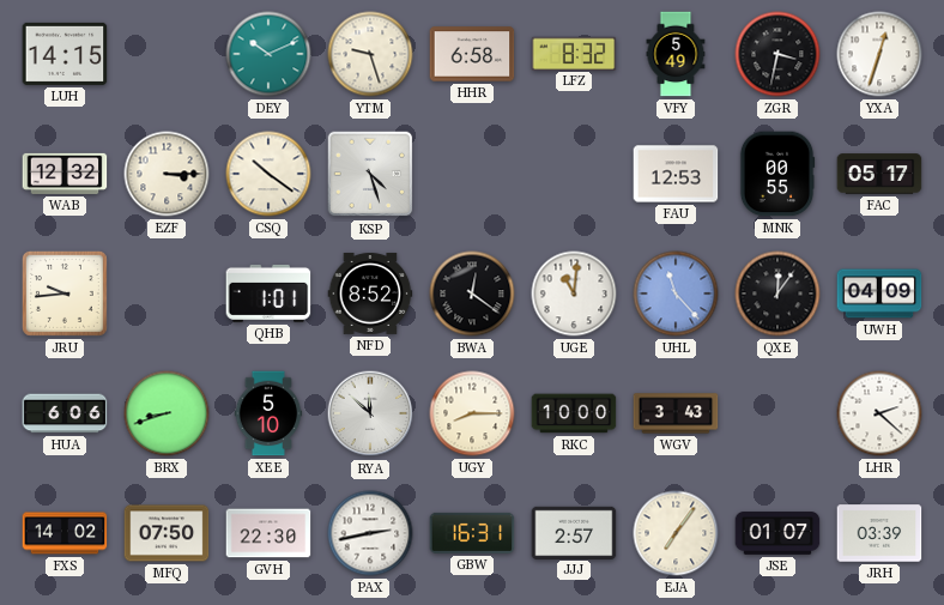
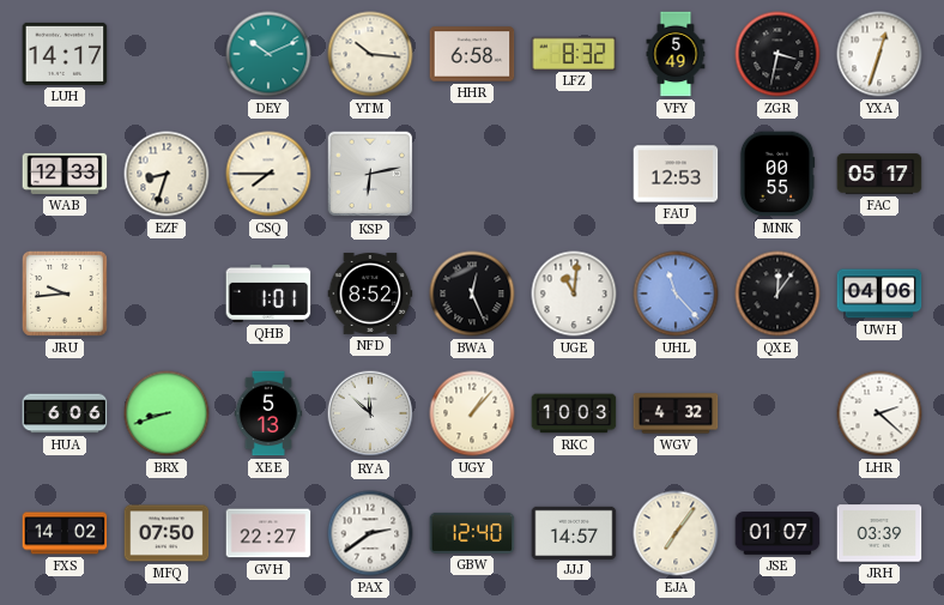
LUH: 14:15 -> 14:17 (65, 54)
YTM: 9:27 -> 10:16 (370, 54)
WAB: 12:32 -> 12:33 (65, 174)
EZF: 3:15 -> 8:33 (167, 174)
CSQ: 10:21 -> 7:45 (268, 174)
KSP: 4:27 -> 6:13 (370, 174)
BWA: 12:21 -> 12:26 (472, 294)
UWH: 04:09 -> 04:06 (879, 294)
XEE: 5:10 -> 5:13 (268, 413)
UGY: 8:15 -> 1:07 (472, 413)
RKC: 10:00 -> 10:03 (574, 413)
WGV: 3:43 -> 4:32 (676, 413)
GVH: 22:30 -> 22:27 (268, 533)
PAX: 2:43 -> 2:39 (370, 533)
GBW: 16:31 -> 12:40 (472, 533)
JJJ: 2:57 -> 14:57 (574, 532)
